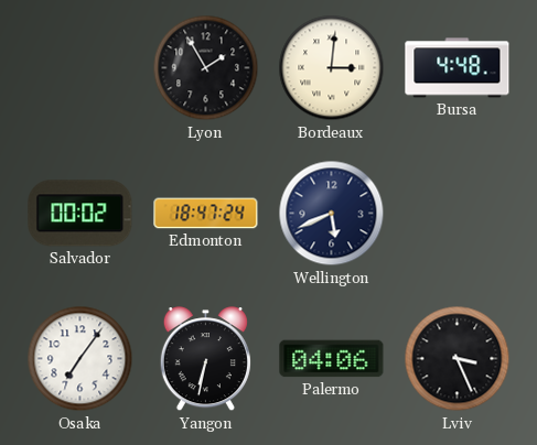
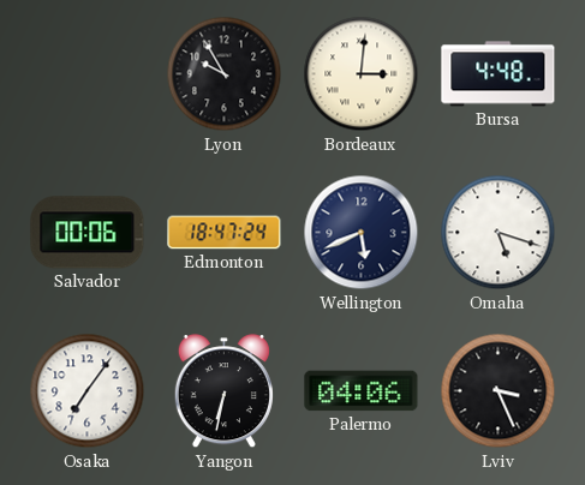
Lyon: 1:55 -> 9:55 (225, 74)
Salvador: 00:02 -> 00:06 (88, 233)
Omaha: none -> 5:18 (499, 233)
